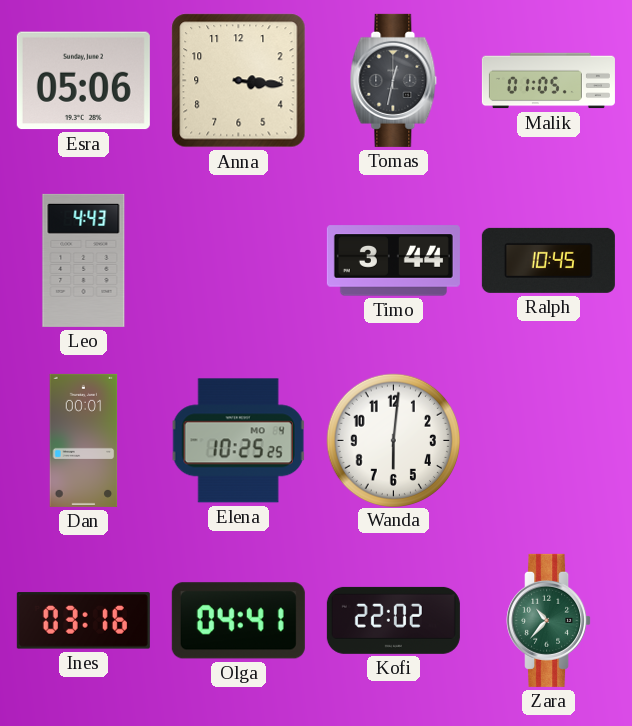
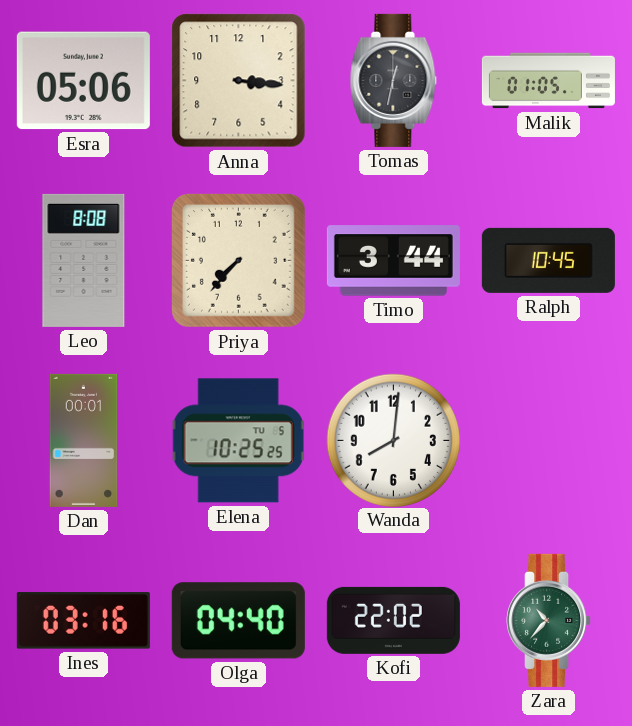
Leo: 4:43 -> 8:08 (84, 260)
Priya: none -> 7:37 (238, 260)
Elena date: MO 4 -> TU 5 (239, 441)
Wanda: 6:01 -> 8:01 (393, 440)
Olga: 04:41 -> 04:40 (238, 621)
